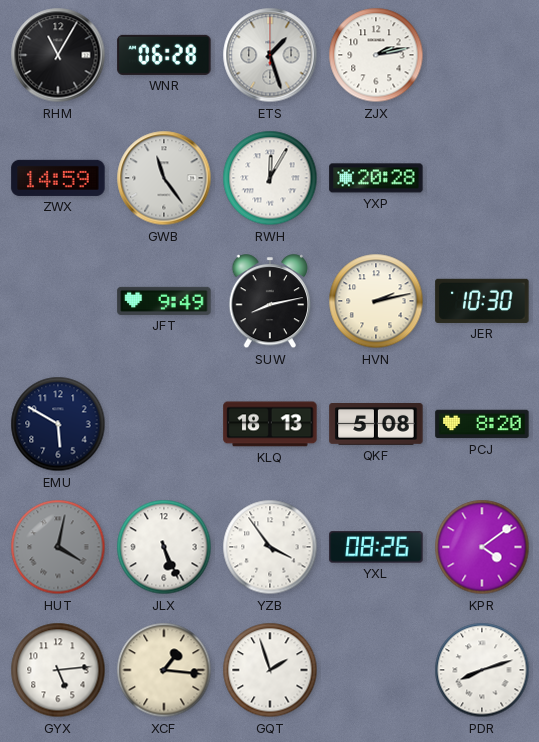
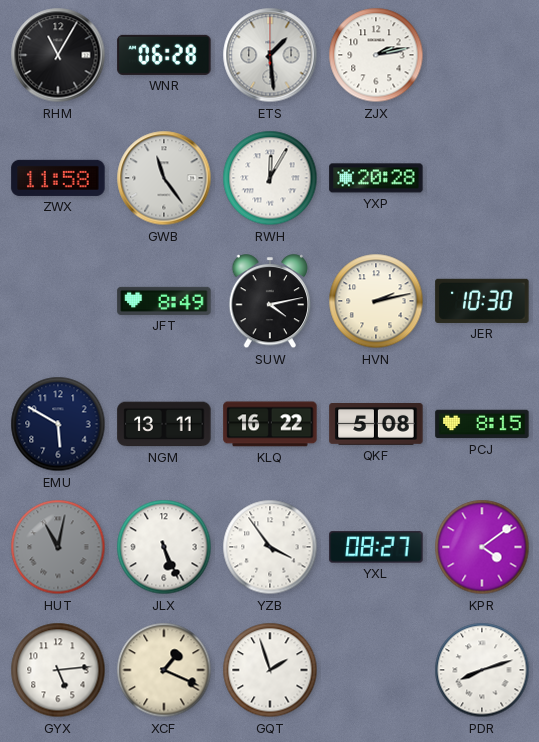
ETS: 1:27 -> 1:29 (270, 55)
ZWX: 14:59 -> 11:58 (58, 178)
JFT: 9:49 -> 8:49 (164, 301)
SUW: 8:13 -> 4:13 (270, 302)
NGM: none -> 13:11 (164, 424)
KLQ: 18:13 -> 16:22 (270, 424)
PCJ: 8:20 -> 8:15 (482, 424)
HUT: 4:02 -> 11:02 (58, 547)
YXL: 08:26 -> 08:27 (376, 547)
XCF: 1:16 -> 1:19 (164, 670)
